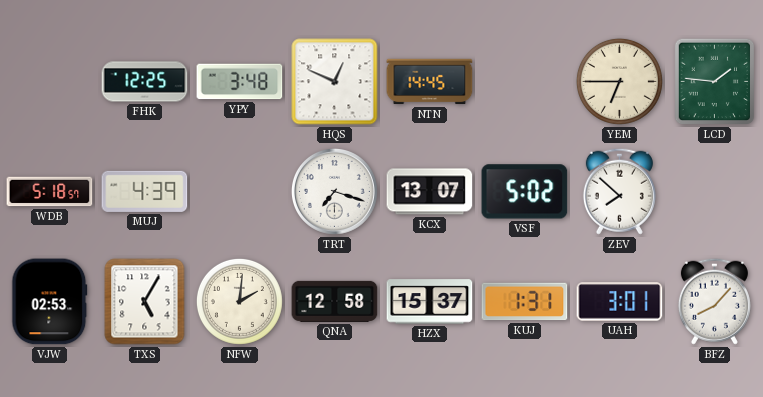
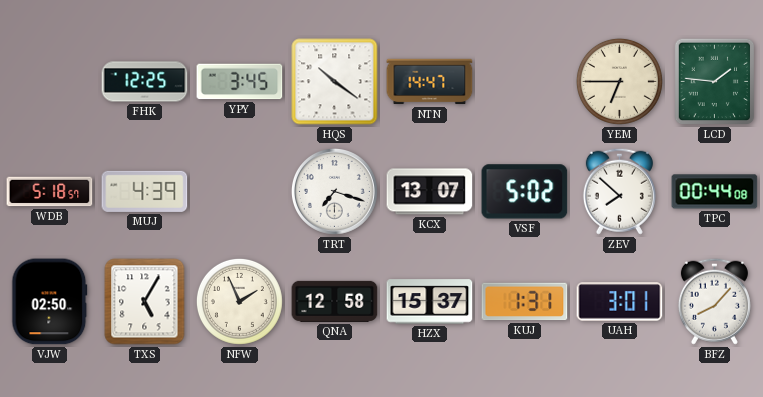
YPY: 3:48 -> 3:45 (240, 82)
HQS: 12:49 -> 10:21 (335, 82)
NTN: 14:45 -> 14:47 (430, 82)
TPC: none -> 00:44 (715, 192)
VJW: 02:53 -> 02:50 (50, 302)
NFW: 2:01 -> 1:56 (239, 301)
